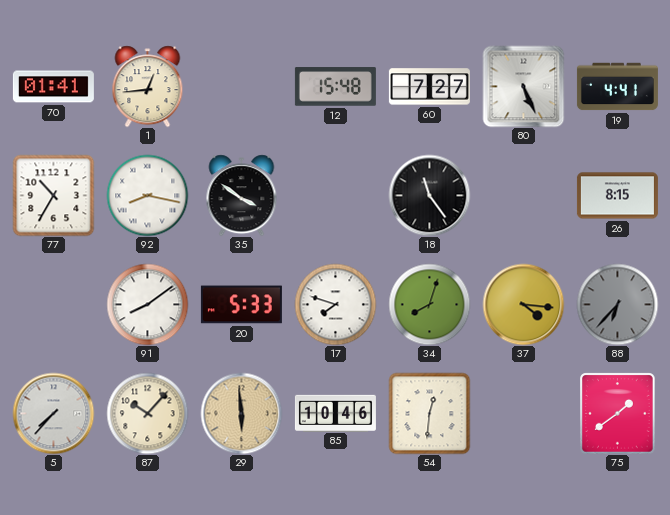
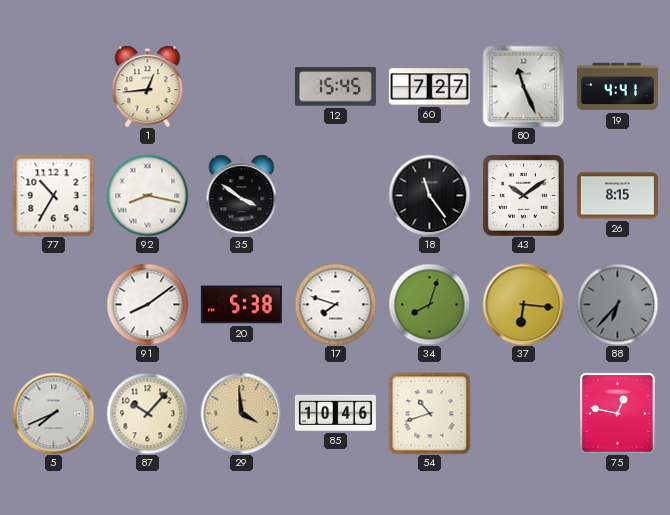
70: 01:41 -> none (53, 87)
12: 15:48 -> 15:45 (335, 87)
80: 5:26 -> 11:26 (523, 86)
43: none -> 10:09 (523, 195)
20: 5:33 -> 5:38 (241, 305)
37: 4:16 -> 6:16 (523, 304)
5: 7:37 -> 7:41 (53, 413)
29: 5:59 -> 3:59 (241, 413)
54: 12:31 -> 10:42 (429, 413)
75: 1:39 -> 12:47 (618, 413)
